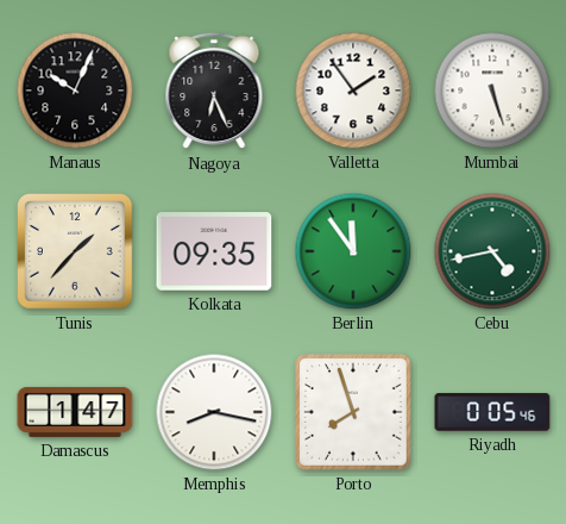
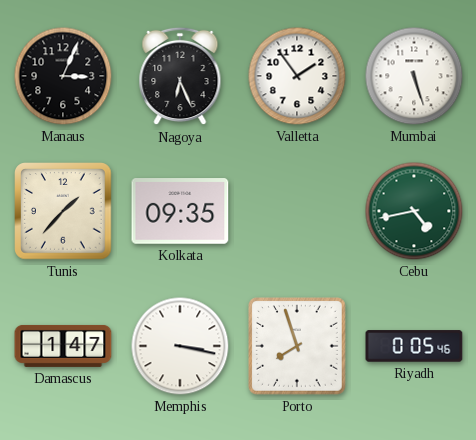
Manaus: 10:04 -> 3:04 (63, 76)
Berlin: 11:54 -> none (353, 251)
Memphis: 8:17 -> 3:17 (180, 346)
